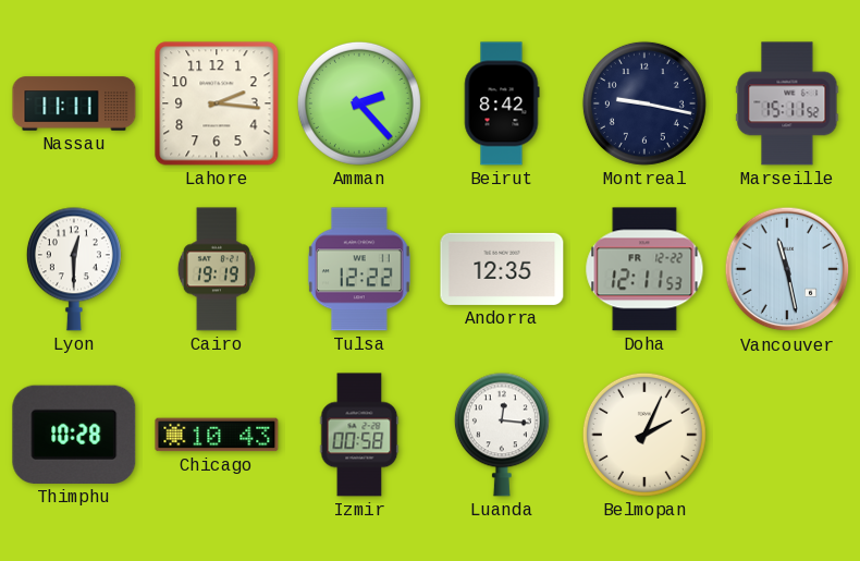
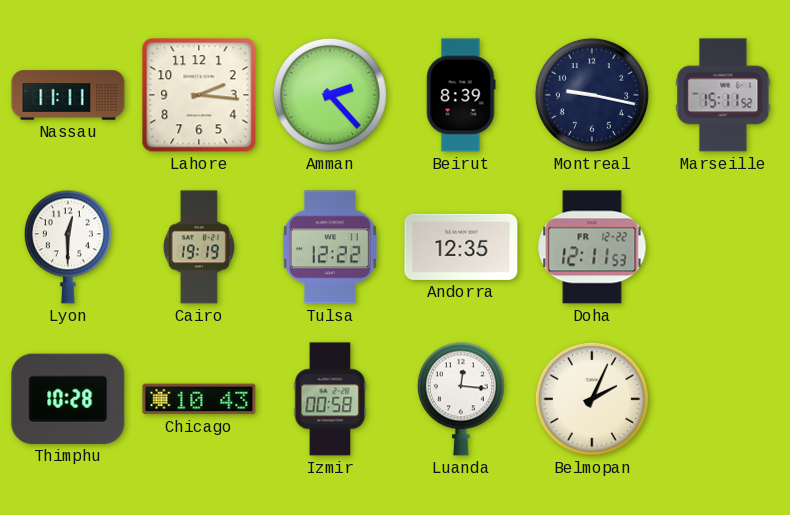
Beirut: 8:42 -> 8:39 (461, 95)
Vancouver: 11:28 -> none (787, 269)
